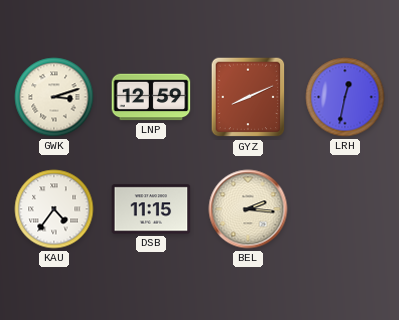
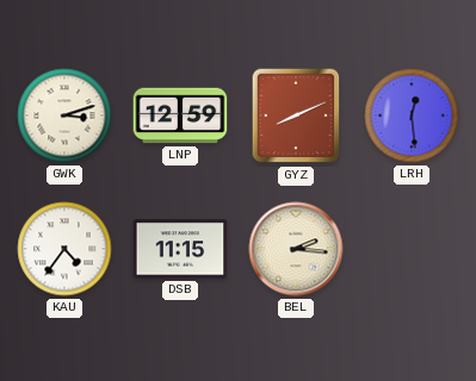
LRH: 12:32 -> 12:29 (412, 115)
